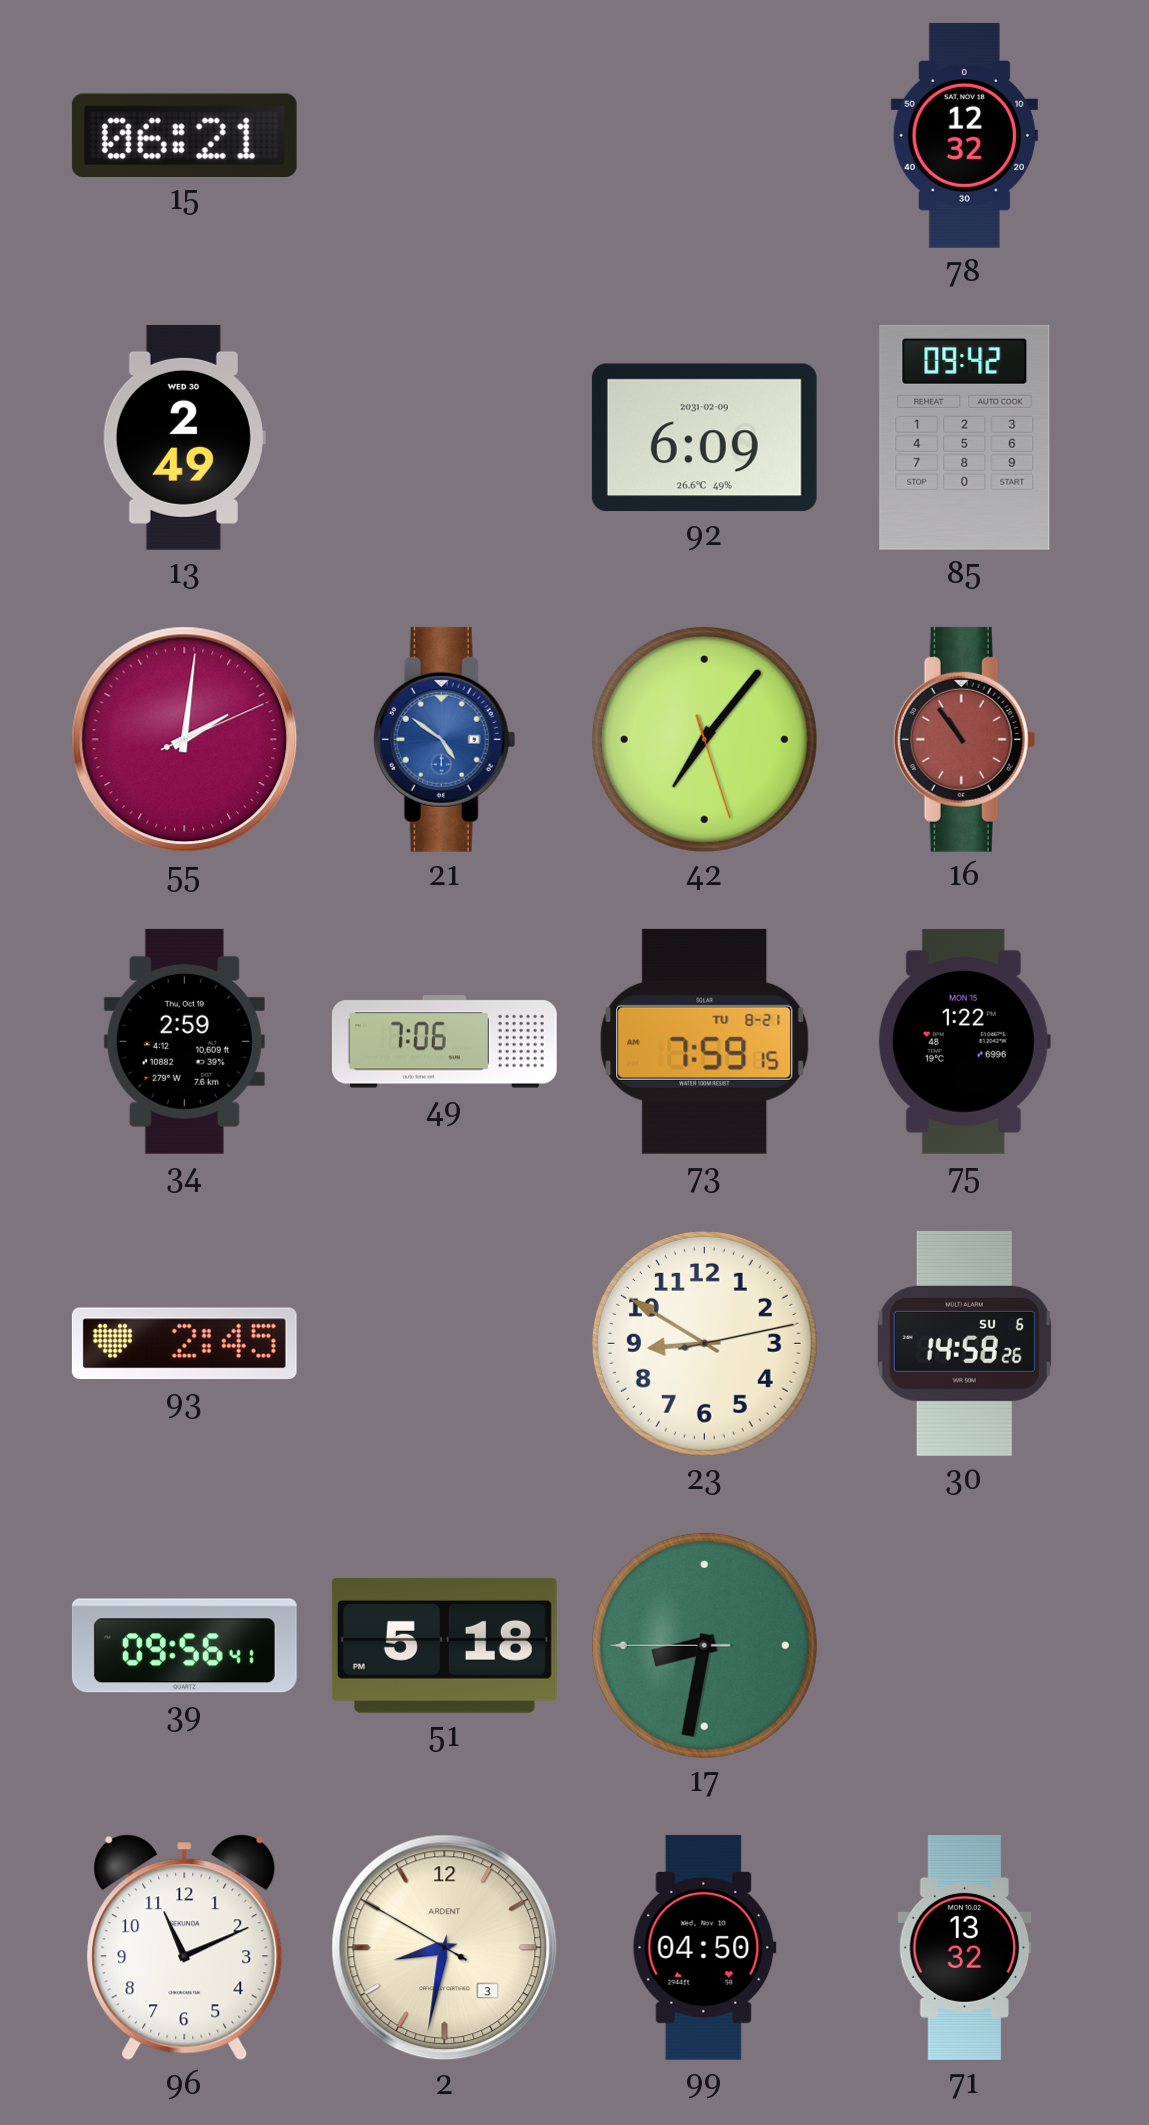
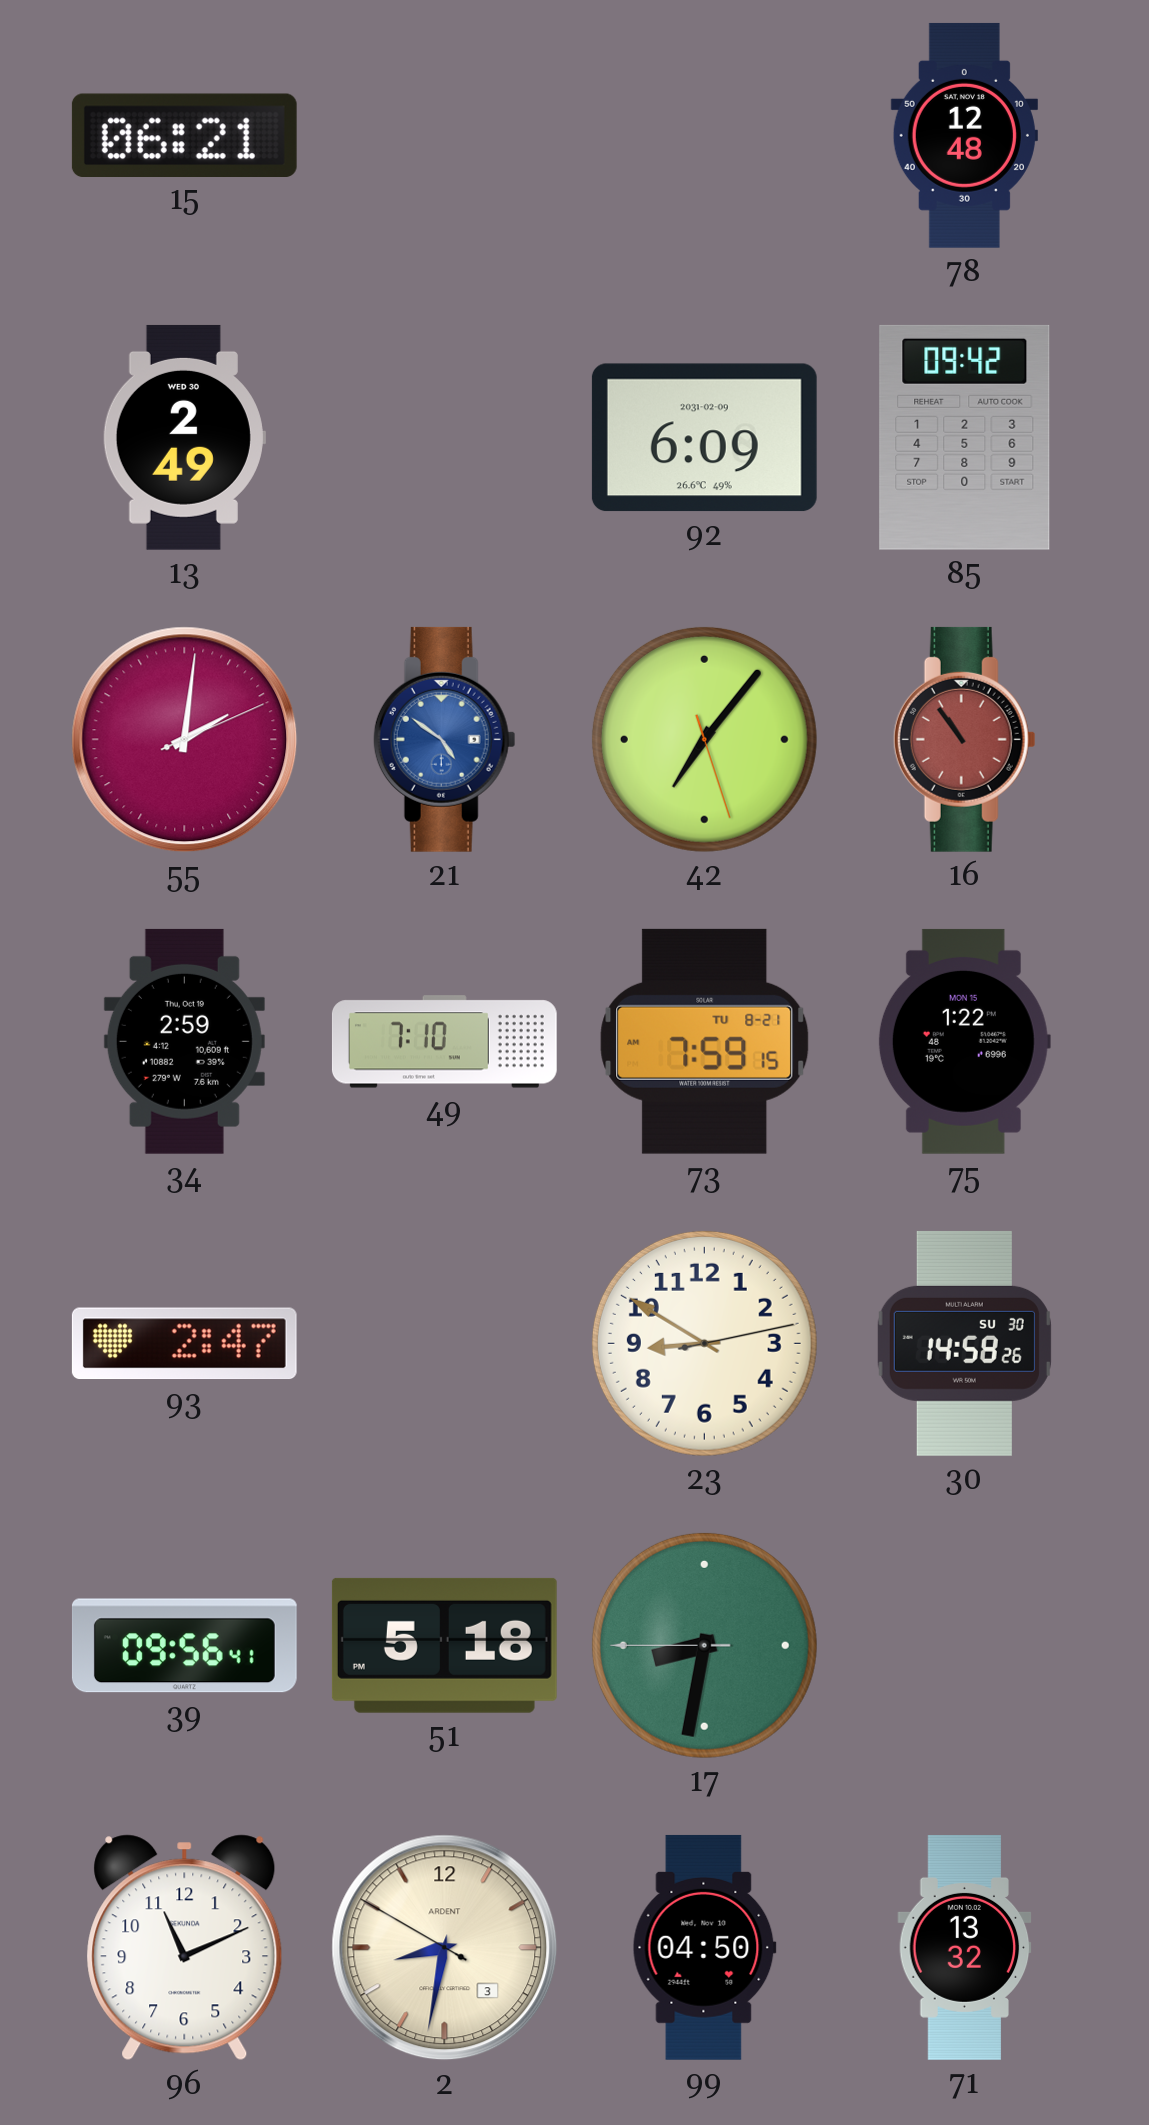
78: 12:32 -> 12:48 (964, 135)
49: 7:06 -> 7:10 (444, 1042)
93: 2:45 -> 2:47 (184, 1344)
30 date: SU 6 -> SU 30 (964, 1343)
